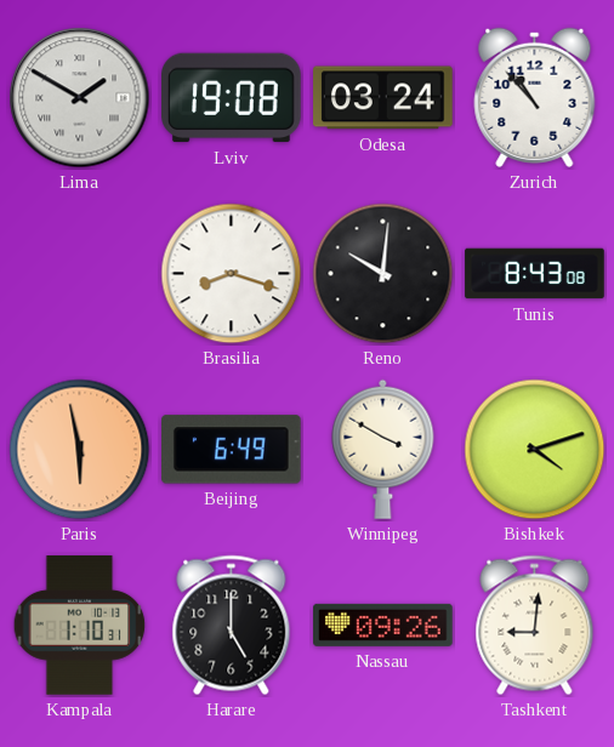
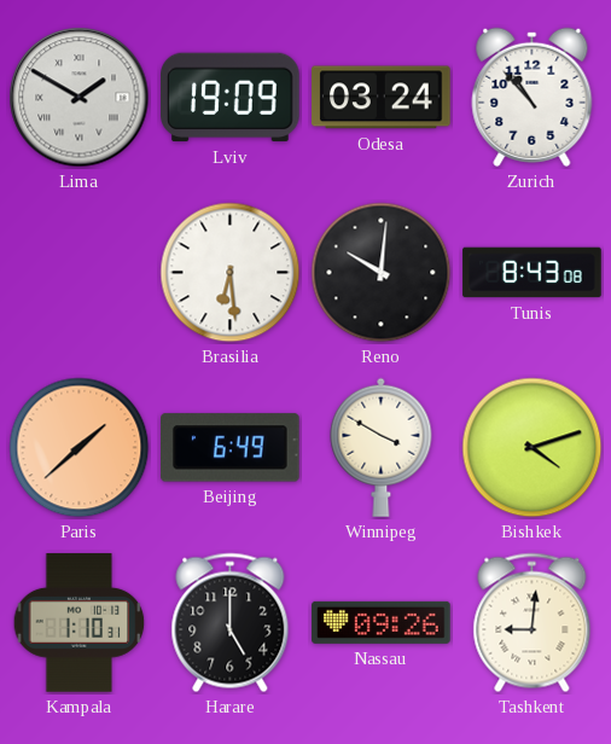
Lviv: 19:08 -> 19:09 (231, 98)
Brasilia: 8:18 -> 6:29 (231, 273)
Paris: 5:58 -> 1:38 (80, 448)
